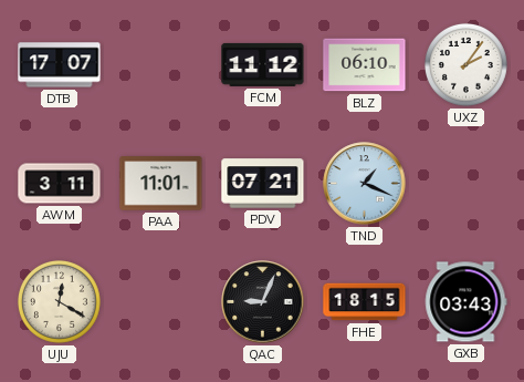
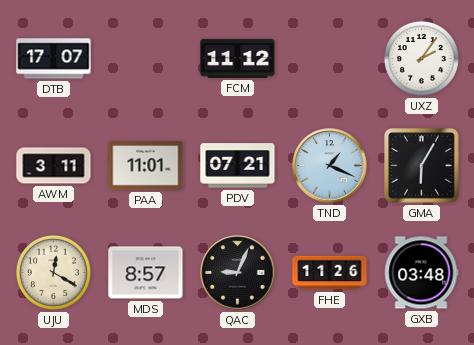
BLZ: 06:10 -> none (365, 65)
GMA: none -> 6:05 (422, 166)
MDS: none -> 8:57 (146, 273)
FHE: 18:15 -> 11:26 (330, 273)
GXB: 03:43 -> 03:48 (421, 273)
